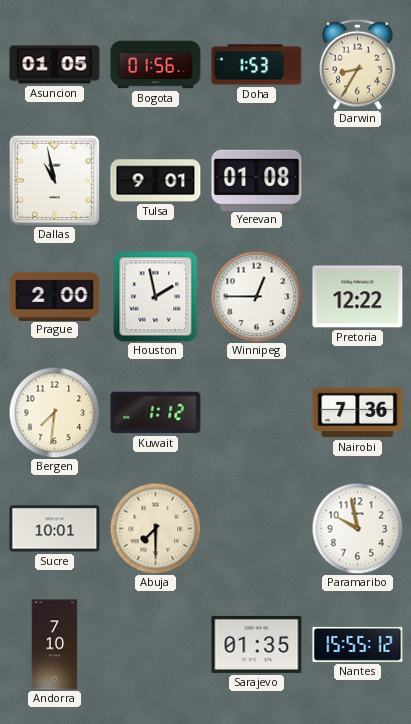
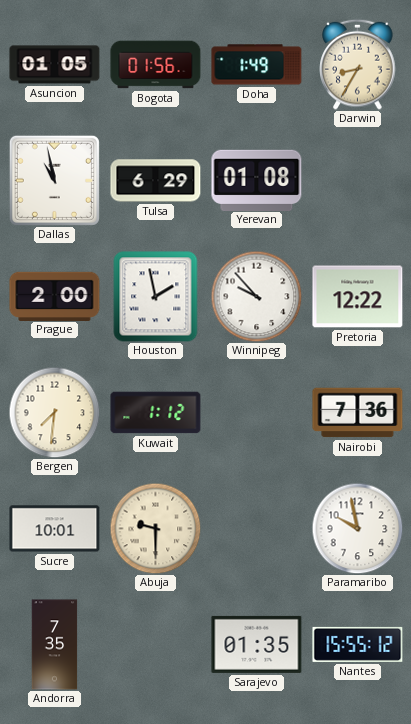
Doha: 1:53 -> 1:49 (257, 65)
Tulsa: 9:01 -> 6:29 (156, 181)
Winnipeg: 12:45 -> 9:53 (256, 296)
Abuja: 7:30 -> 9:30 (155, 528)
Andorra: 7:10 -> 7:35 (55, 645)
